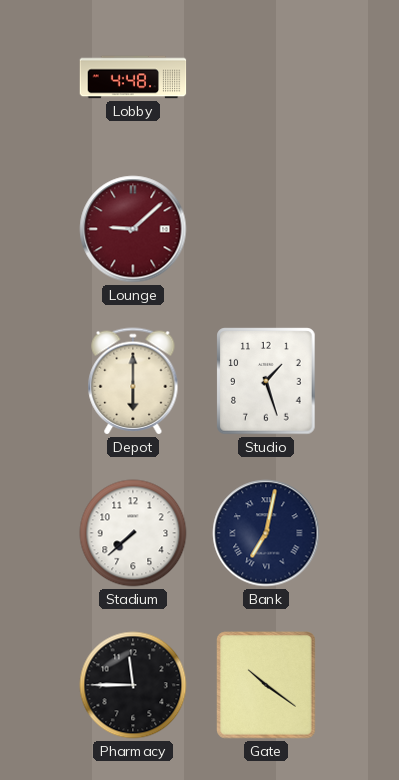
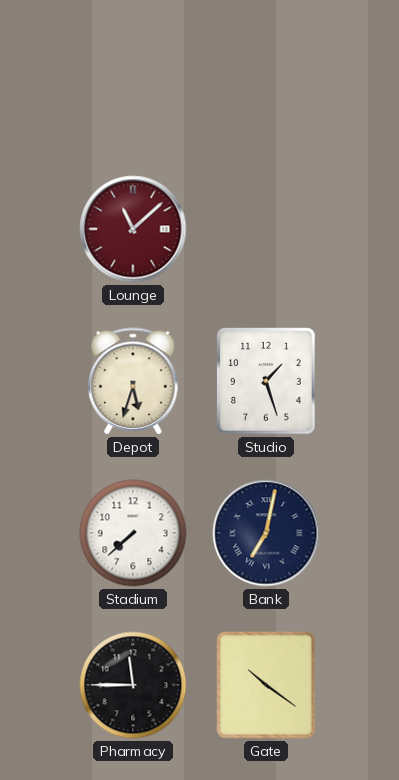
Lobby: 4:48 -> none (133, 77)
Lounge: 9:08 -> 11:08 (133, 229)
Depot: 6:00 -> 5:33 (133, 381)
